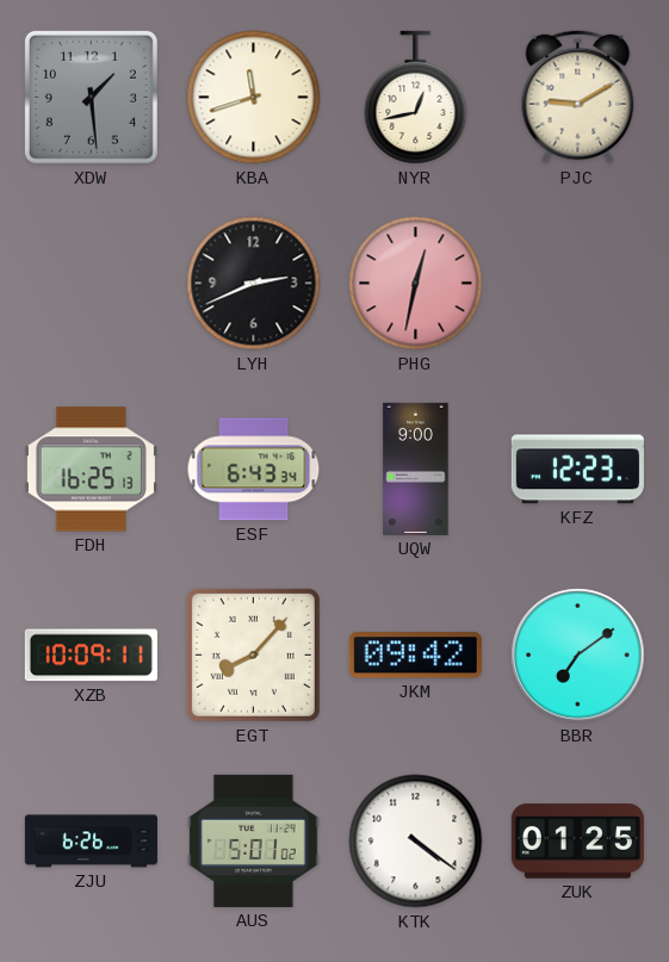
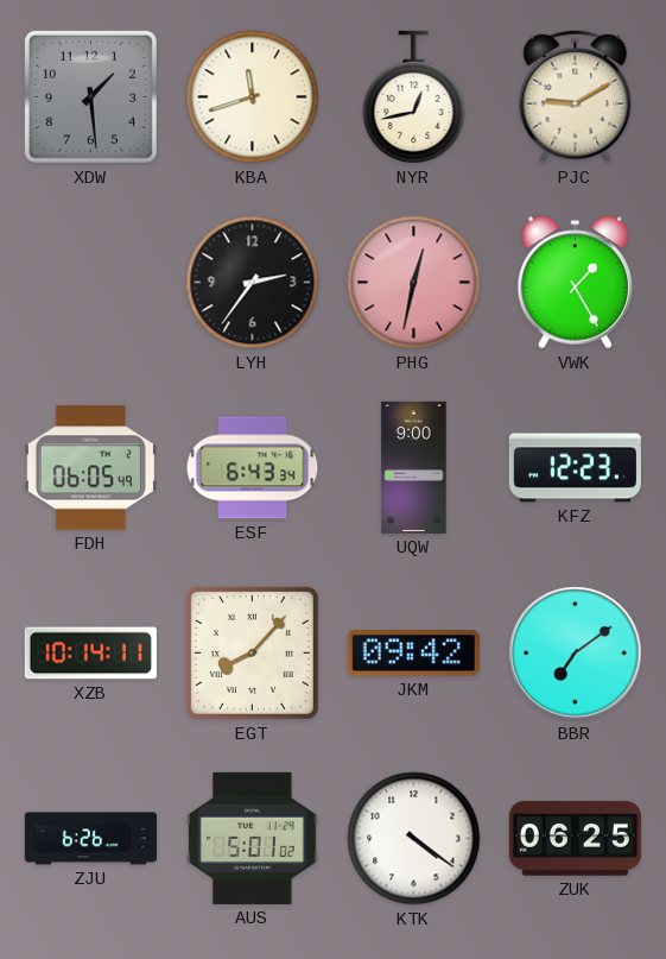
LYH: 2:41 -> 2:36 (253, 283)
VWK: none -> 1:25 (576, 283)
FDH: 16:25 -> 06:05 (90, 468)
XZB: 10:09 -> 10:14 (90, 654)
ZUK: 01:25 -> 06:25 (575, 839)
